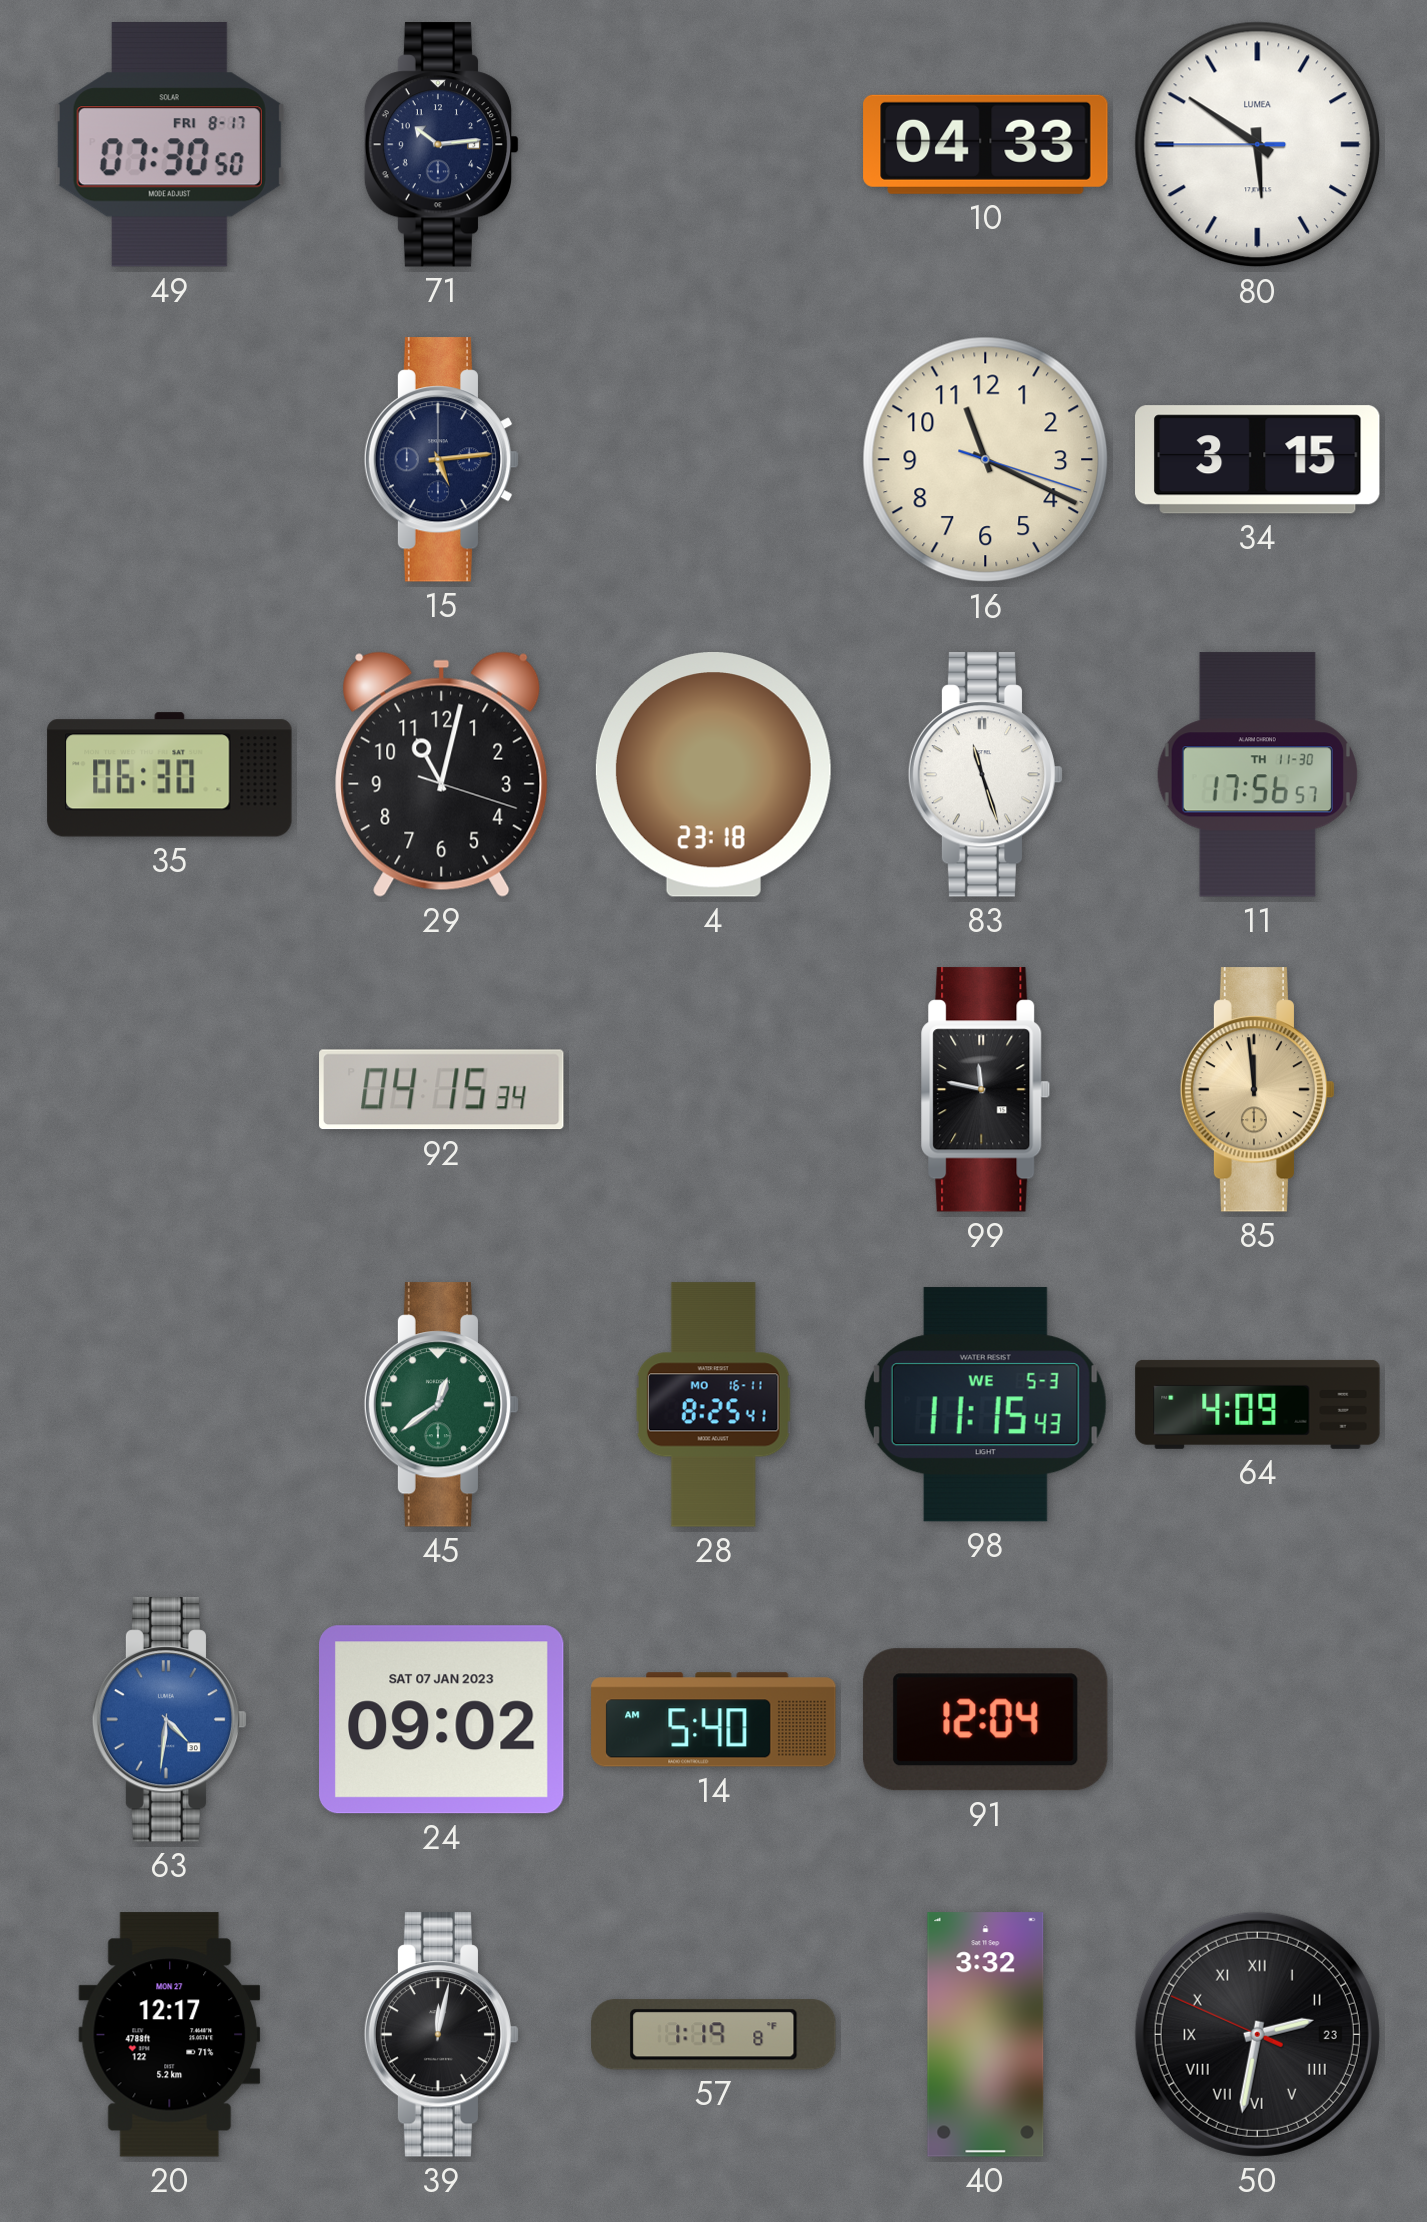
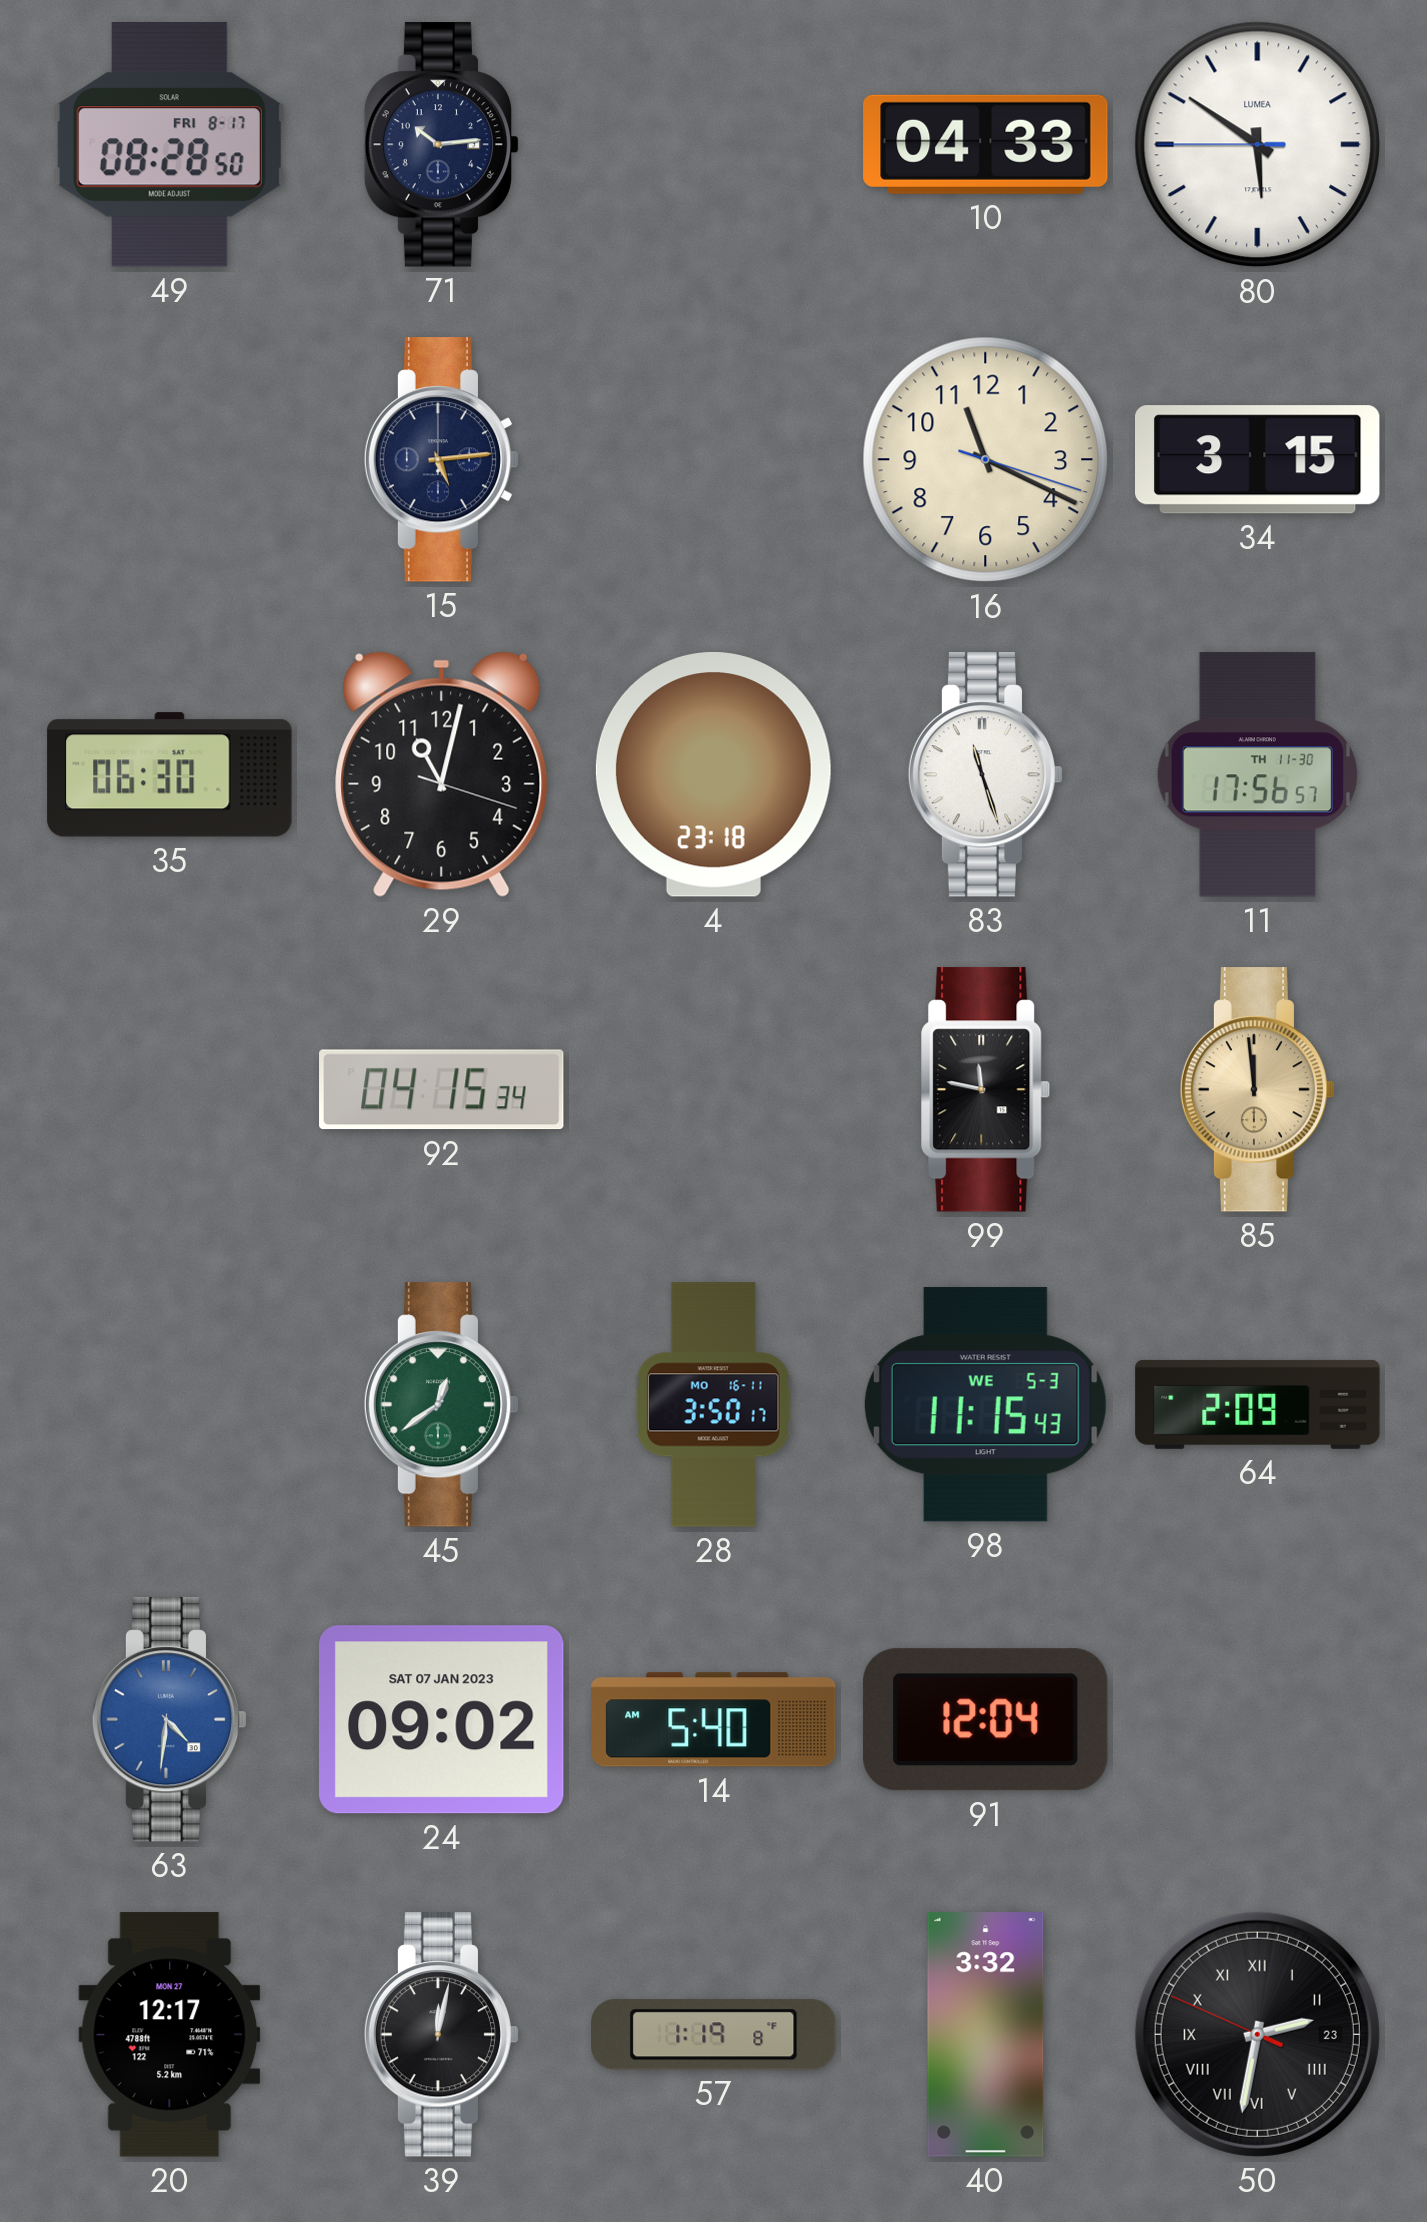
49: 07:30 -> 08:28 (169, 145)
28: 8:25 -> 3:50 (714, 1405)
64: 4:09 -> 2:09 (1258, 1404)
